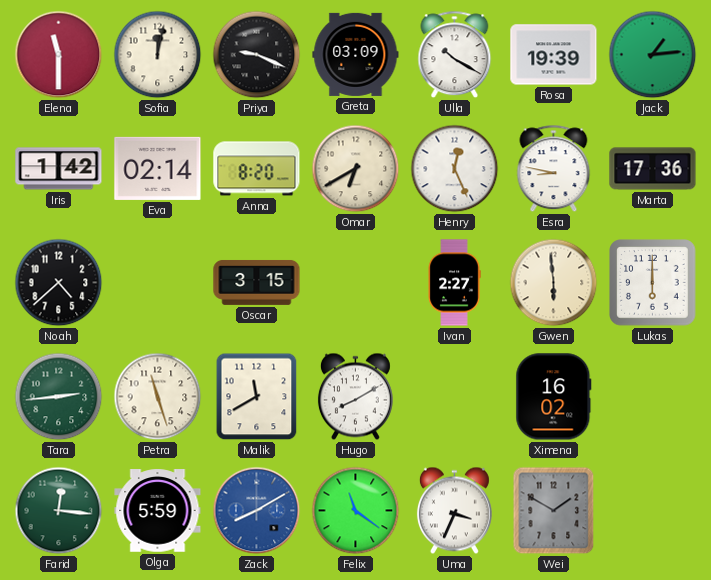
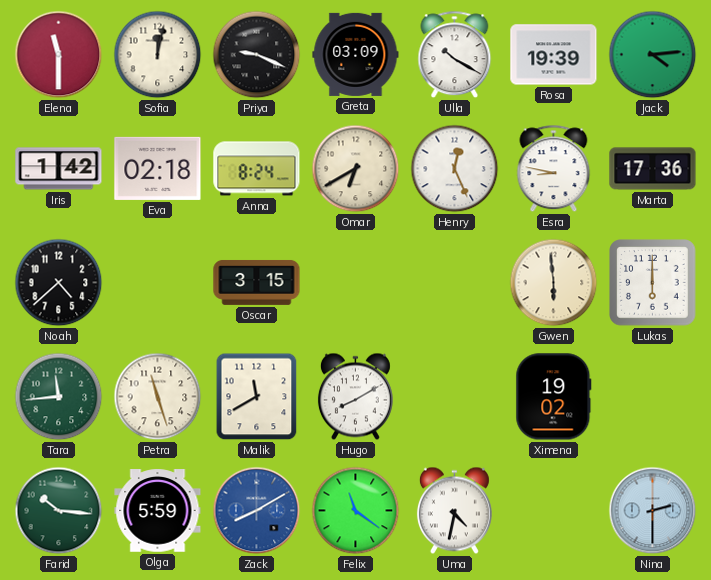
Jack: 1:14 -> 4:14 (653, 55)
Eva: 02:14 -> 02:18 (158, 168)
Anna: 8:20 -> 8:24 (257, 169)
Ivan: 2:27 -> none (454, 283)
Tara: 2:44 -> 11:44 (59, 397)
Ximena: 16:02 -> 19:02 (554, 397)
Farid: 12:16 -> 10:16 (59, 511)
Uma: 3:34 -> 4:32 (454, 511)
Wei: 1:50 -> none (554, 511)
Nina: none -> 2:30 (653, 511)
